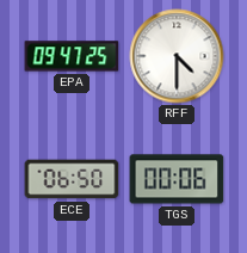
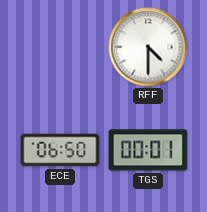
EPA: 09:47 -> none (72, 56)
TGS: 00:06 -> 00:01 (148, 150)
